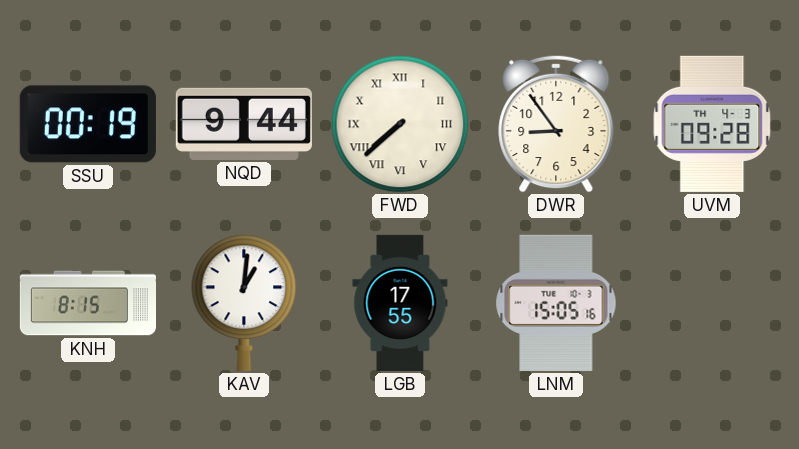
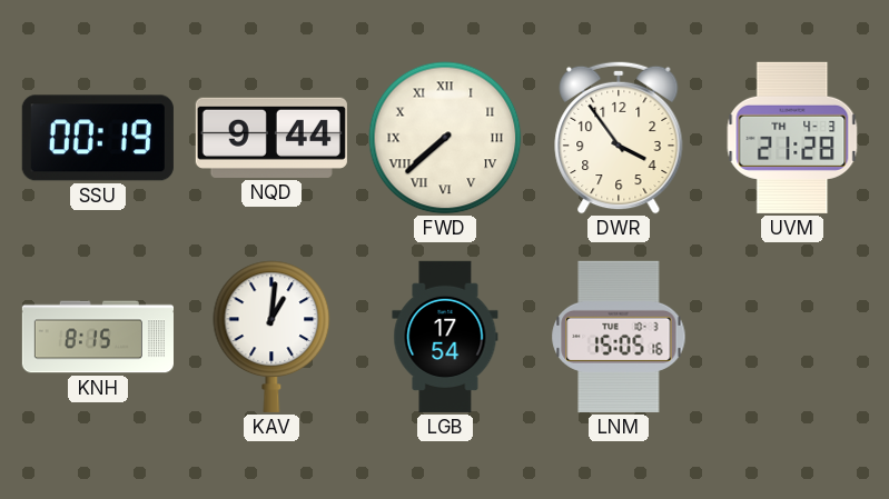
DWR: 8:54 -> 3:54 (619, 138)
UVM: 09:28 -> 21:28 (792, 138)
LGB: 17:55 -> 17:54 (445, 337)
